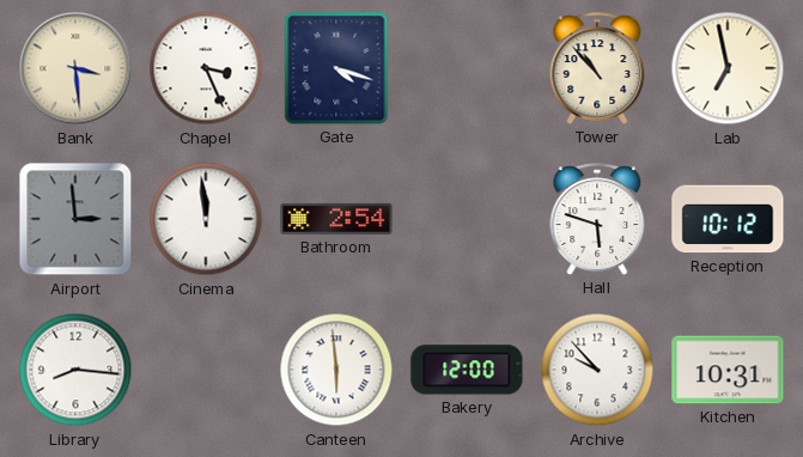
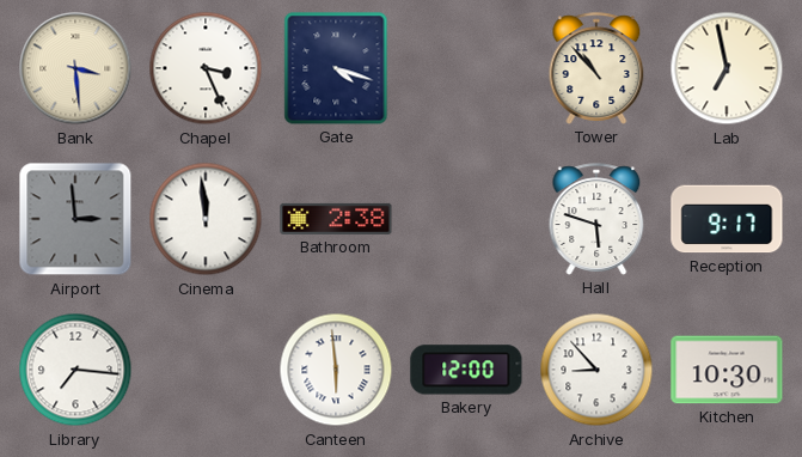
Bathroom: 2:54 -> 2:38 (336, 219)
Reception: 10:12 -> 9:17 (727, 219)
Library: 8:16 -> 7:16 (75, 370)
Archive: 9:53 -> 8:53 (596, 370)
Kitchen: 10:31 -> 10:30 (727, 370)
